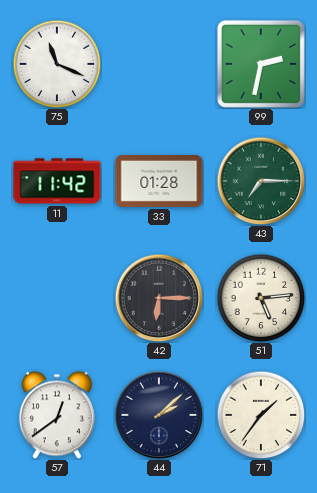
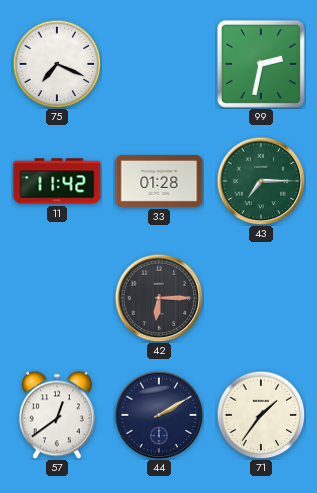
75: 11:19 -> 7:19 (57, 64)
51: 5:14 -> none (261, 298)
44: 2:08 -> 2:10 (159, 415)
